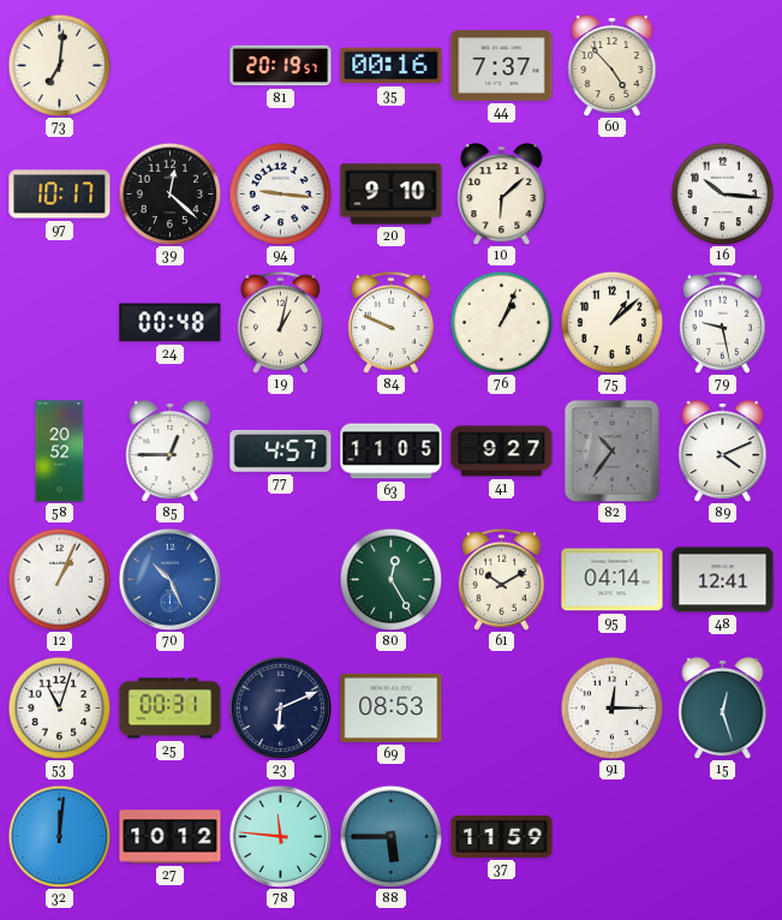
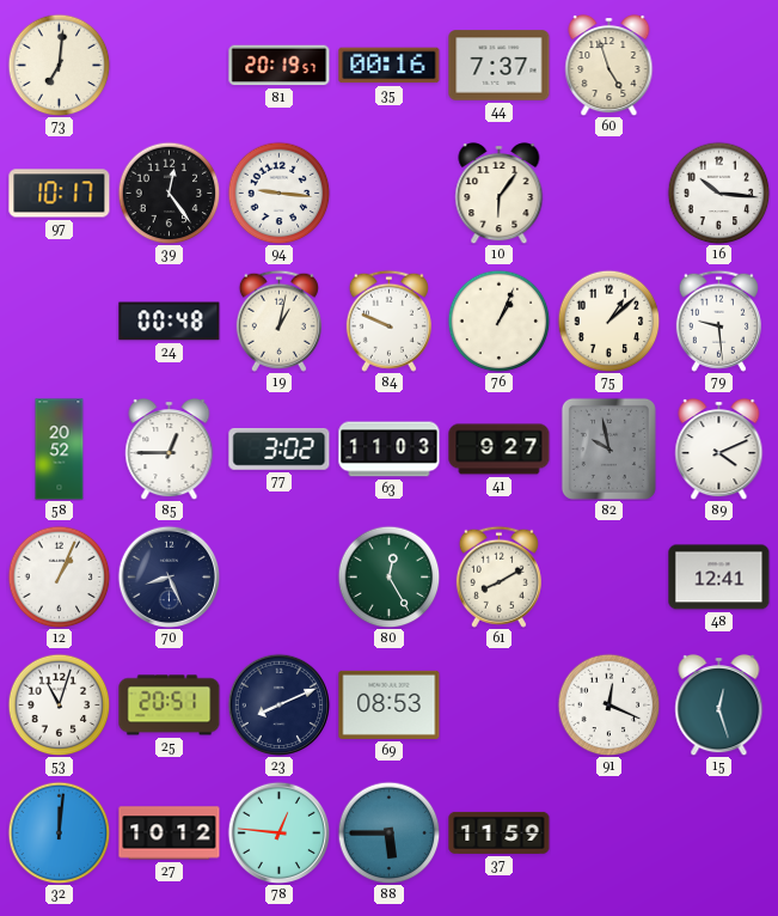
60: 4:53 -> 4:57 (609, 66)
39: 12:22 -> 12:24 (169, 193)
20: 9:10 -> none (392, 195)
10: 6:08 -> 6:06 (500, 194)
79: 9:28 -> 9:29 (718, 320)
77: 4:57 -> 3:02 (280, 448)
63: 11:05 -> 11:03 (390, 450)
82: 10:36 -> 9:58 (608, 448)
70: 10:26 -> 8:26 (169, 576)
70 dial: blue -> navy (169, 576)
61: 10:10 -> 8:10 (498, 576)
95: 04:14 -> none (613, 580)
25: 00:31 -> 20:51 (170, 706)
23: 6:11 -> 8:11 (278, 704)
91: 12:15 -> 12:19 (608, 704)
78: 11:46 -> 12:46 (278, 832)
